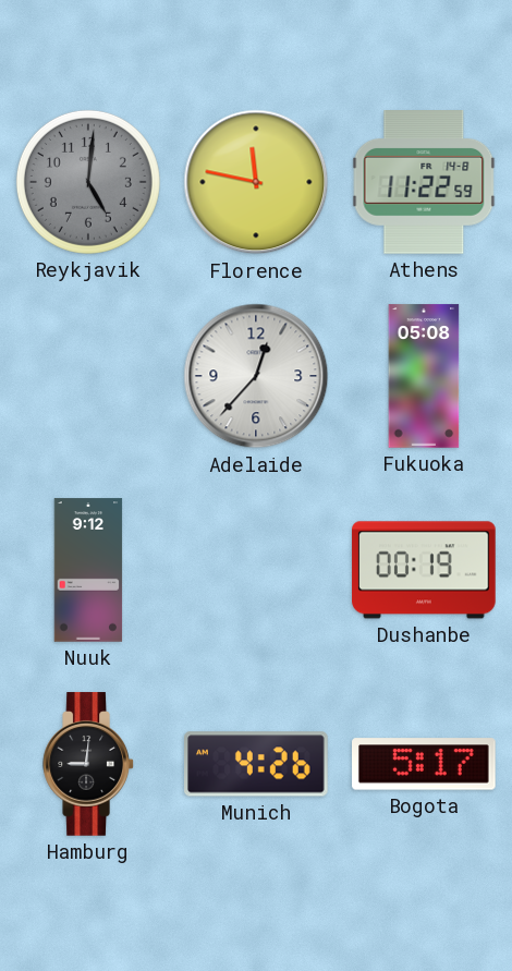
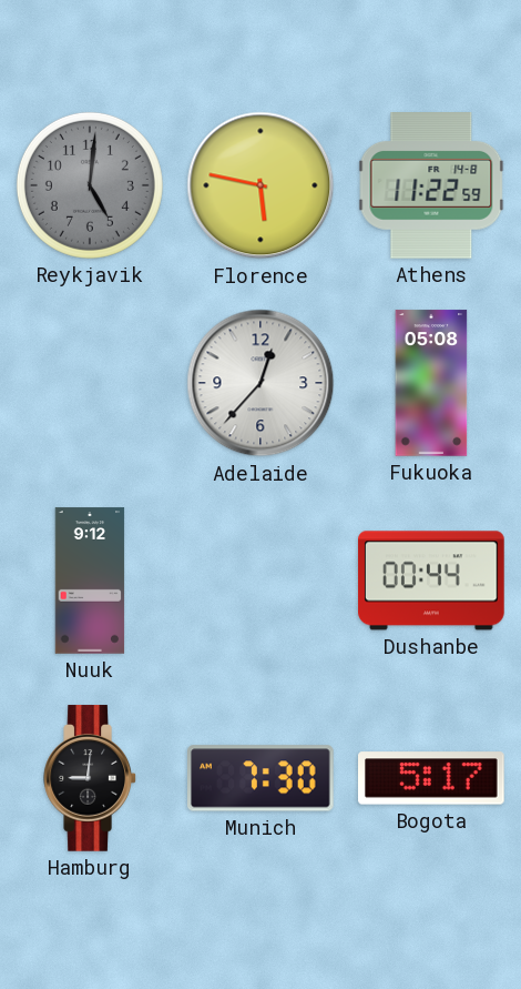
Florence: 11:47 -> 5:47 (260, 185)
Dushanbe: 00:19 -> 00:44 (431, 581)
Munich: 4:26 -> 7:30 (262, 778)
